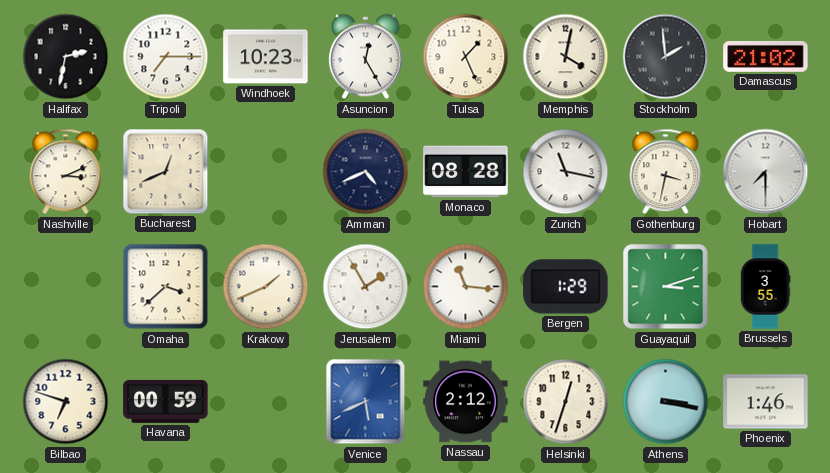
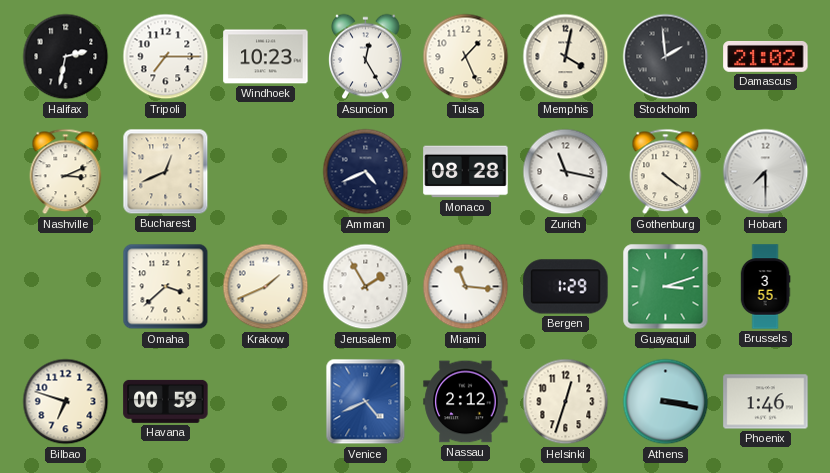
Gothenburg: 3:32 -> 4:21 (666, 172)
Venice: 5:41 -> 4:41 (366, 402)
